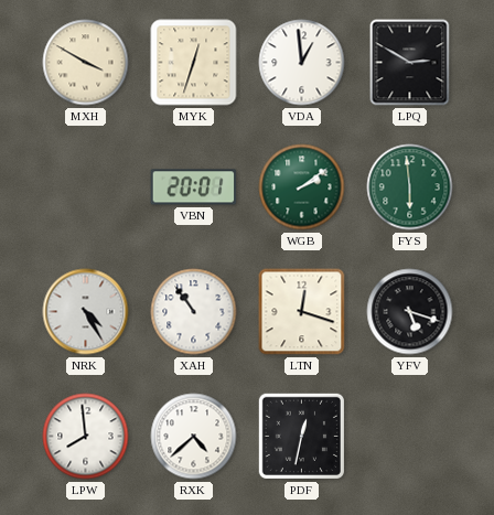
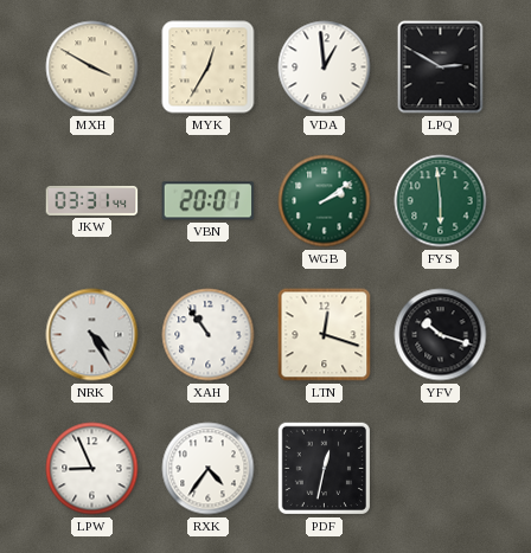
MYK: 12:33 -> 12:35 (209, 67)
JKW: none -> 03:31 (92, 200)
YFV: 5:18 -> 10:18 (441, 335)
LPW: 7:59 -> 8:56 (92, 469)
RXK: 4:38 -> 4:36 (209, 469)
